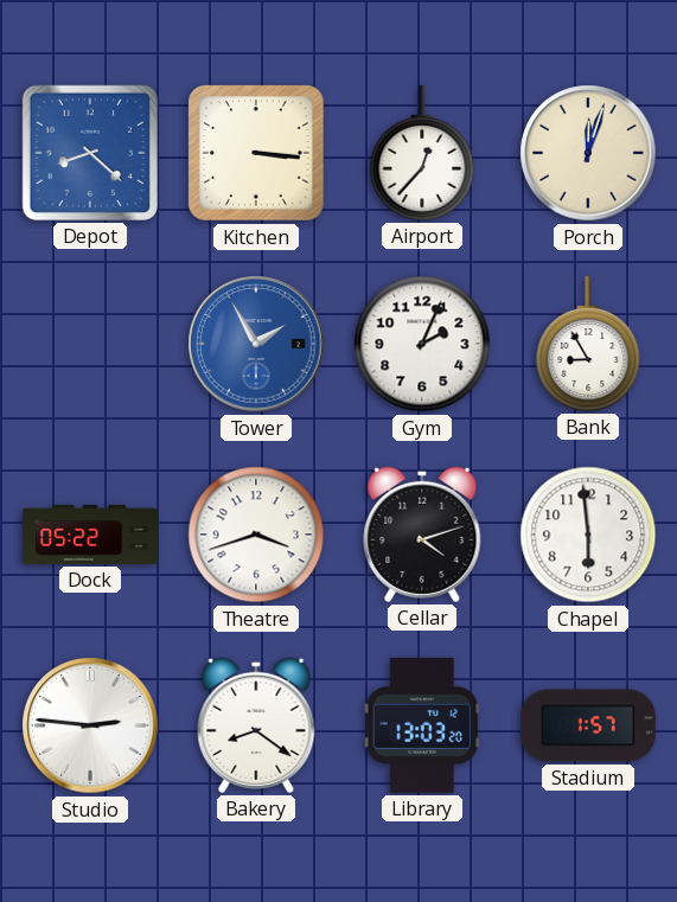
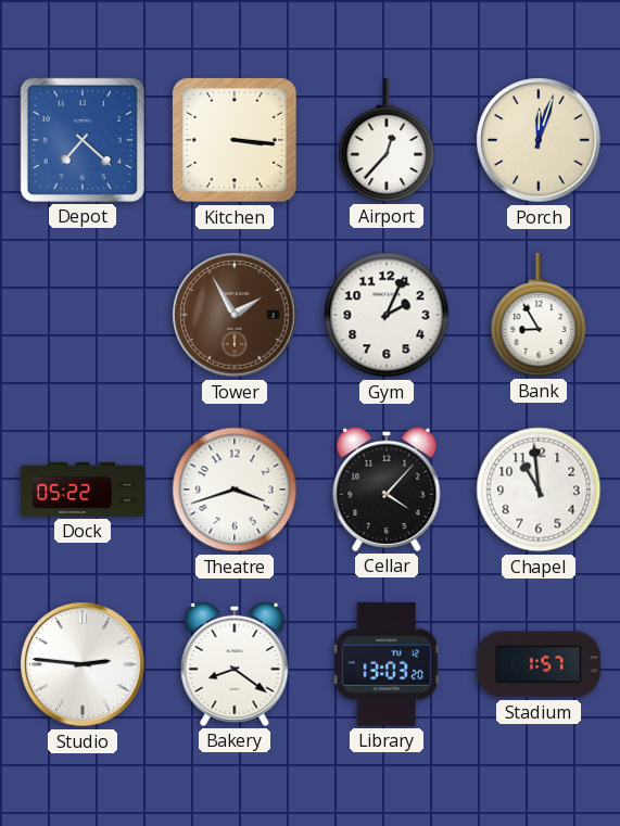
Depot: 8:22 -> 7:22 (83, 140)
Tower dial: blue -> brown (235, 315)
Cellar: 4:12 -> 4:07 (387, 490)
Chapel: 5:59 -> 10:59 (539, 490)
